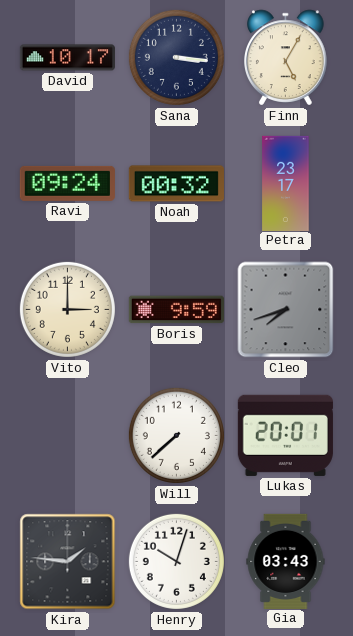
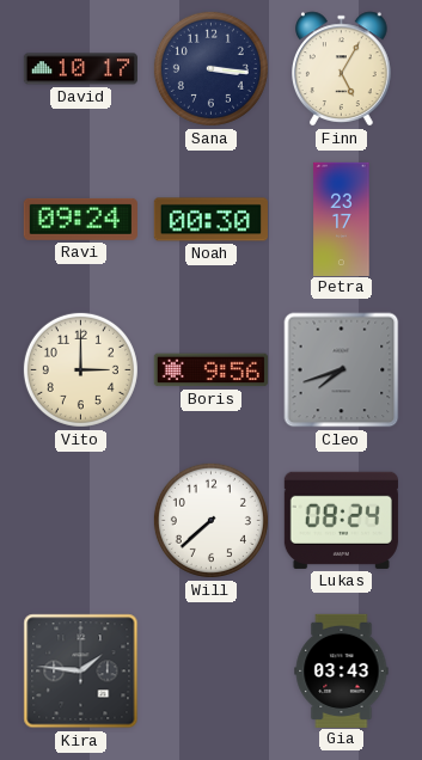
Noah: 00:32 -> 00:30 (210, 220)
Boris: 9:59 -> 9:56 (210, 370)
Lukas: 20:01 -> 08:24 (341, 520)
Henry: 10:03 -> none (176, 561)
